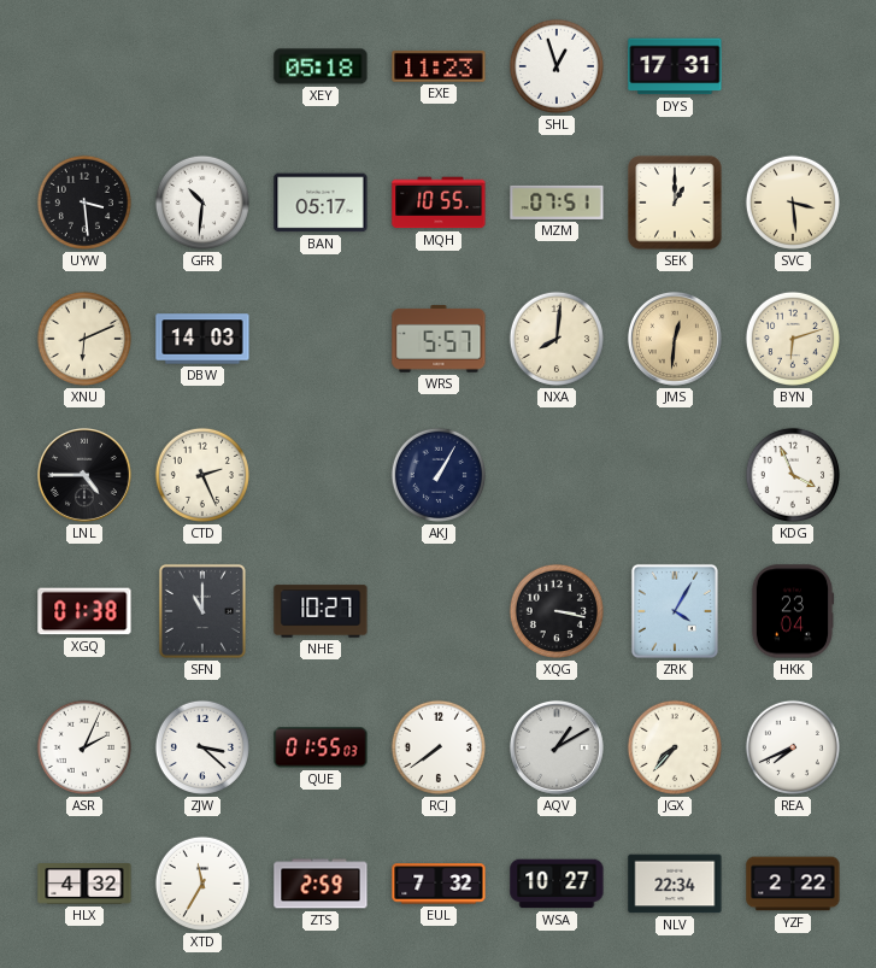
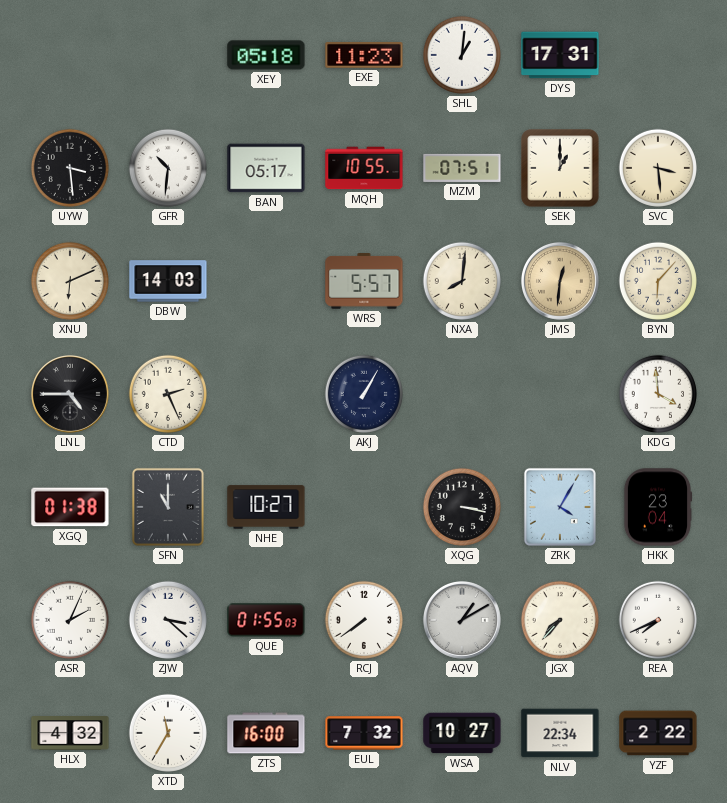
SHL: 12:57 -> 1:01 (462, 55)
BYN: 6:12 -> 6:07 (658, 281)
KDG: 3:56 -> 3:59 (658, 394)
ZTS: 2:59 -> 16:00 (266, 733)
